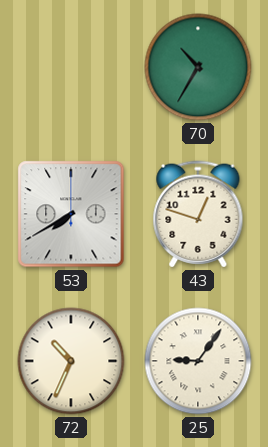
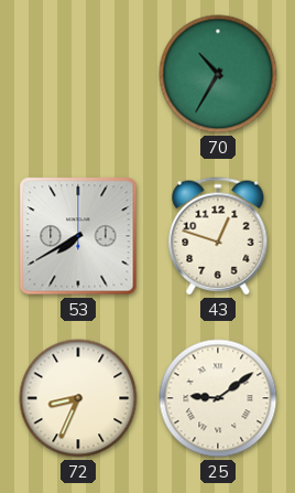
72: 10:34 -> 8:34 (78, 398)
25: 9:06 -> 9:09 (218, 398)
